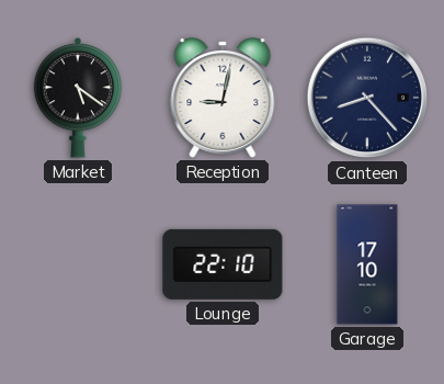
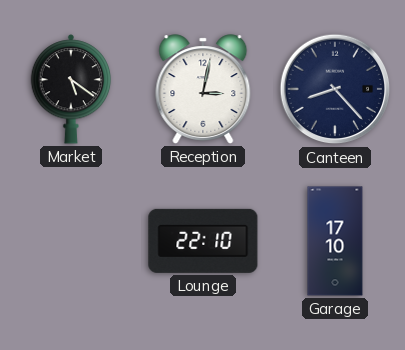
Reception: 9:02 -> 3:02 (203, 89)
